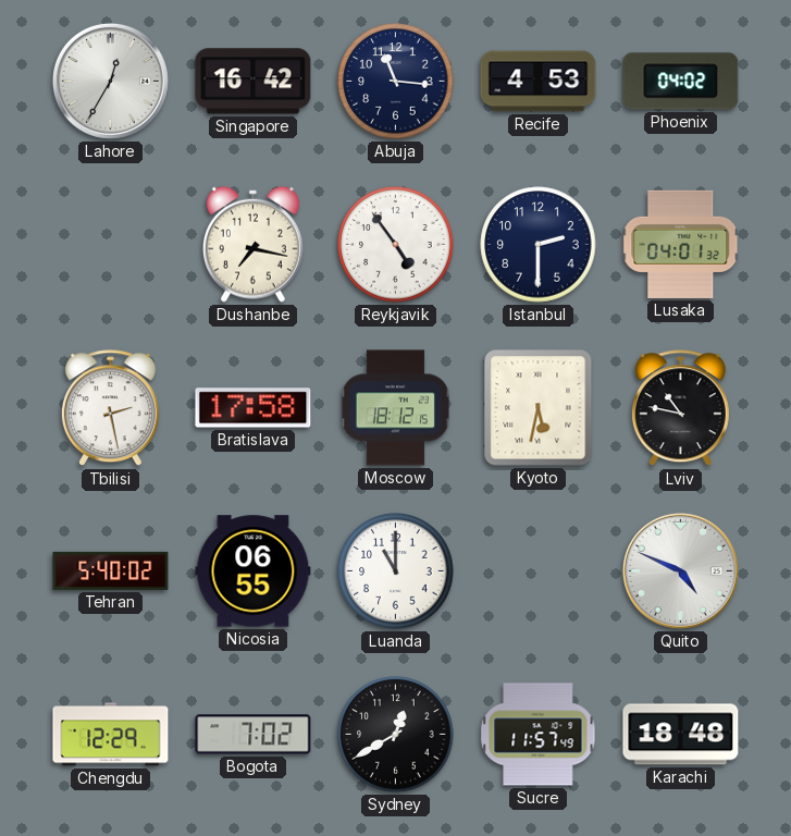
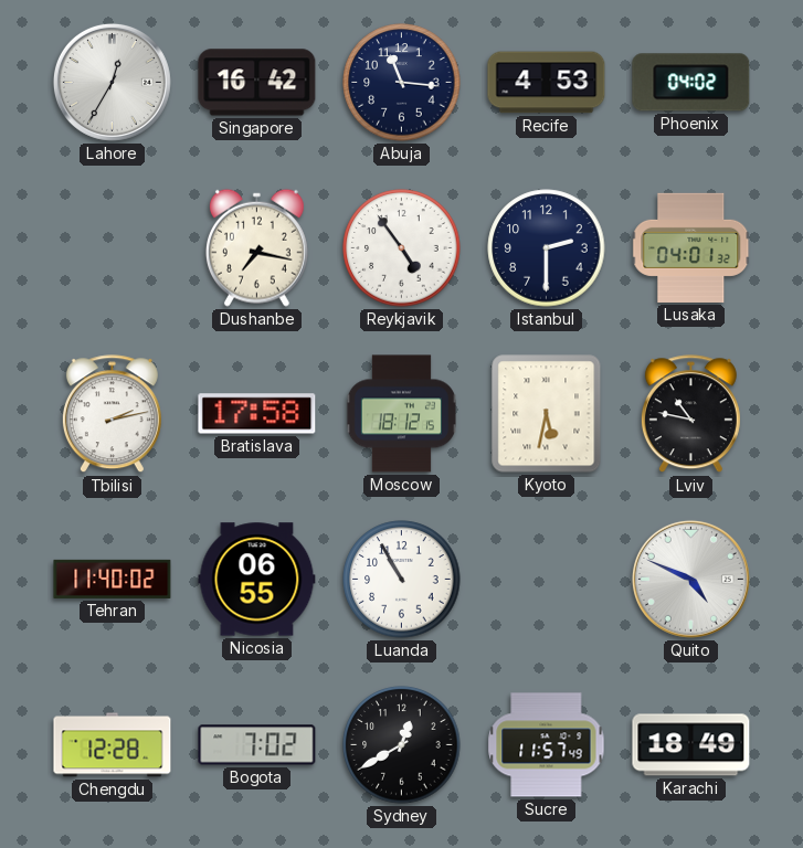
Tbilisi: 2:28 -> 2:13 (112, 414)
Tehran: 5:40 -> 11:40 (113, 579)
Luanda: 11:00 -> 10:55 (402, 580)
Chengdu: 12:29 -> 12:28 (113, 745)
Karachi: 18:48 -> 18:49 (691, 745)
